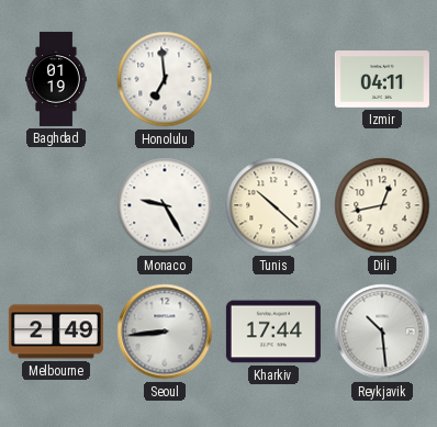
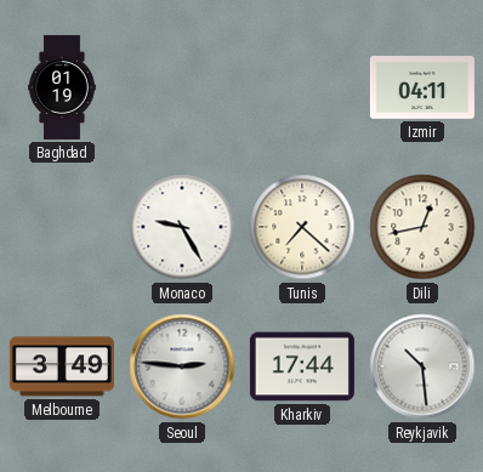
Honolulu: 6:59 -> none (165, 79)
Tunis: 10:22 -> 7:22 (302, 227)
Melbourne: 2:49 -> 3:49 (62, 366)
Seoul: 8:44 -> 2:46 (182, 366)
